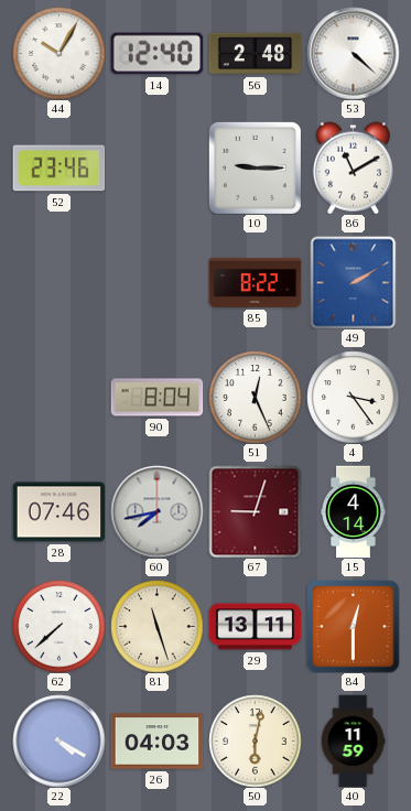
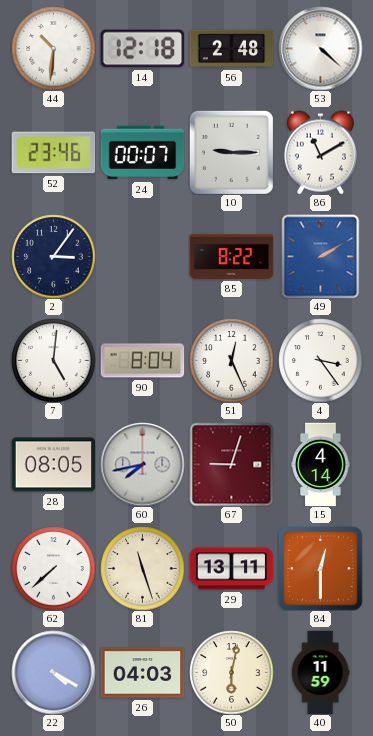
44: 10:05 -> 10:31 (53, 48)
14: 12:40 -> 12:18 (142, 49)
24: none -> 00:07 (142, 153)
2: none -> 3:06 (53, 256)
7: none -> 5:01 (53, 360)
28: 07:46 -> 08:05 (53, 465)
